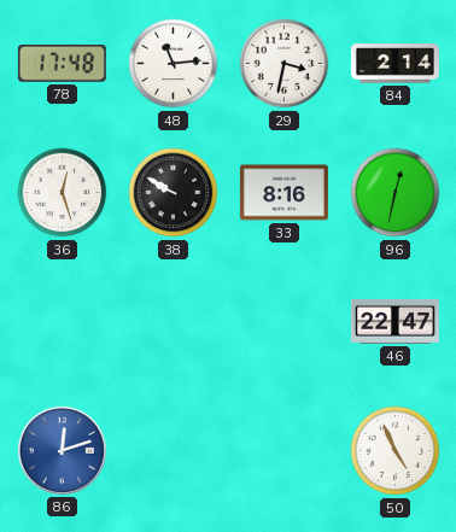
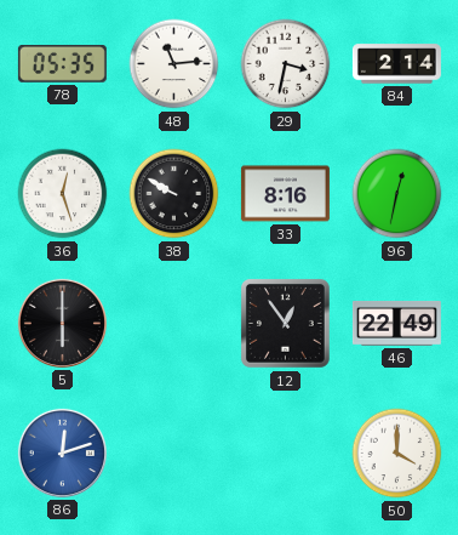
78: 17:48 -> 05:35 (62, 64)
5: none -> 6:00 (62, 323)
12: none -> 12:54 (285, 323)
46: 22:47 -> 22:49 (396, 324)
50: 4:56 -> 4:00 (397, 454)
